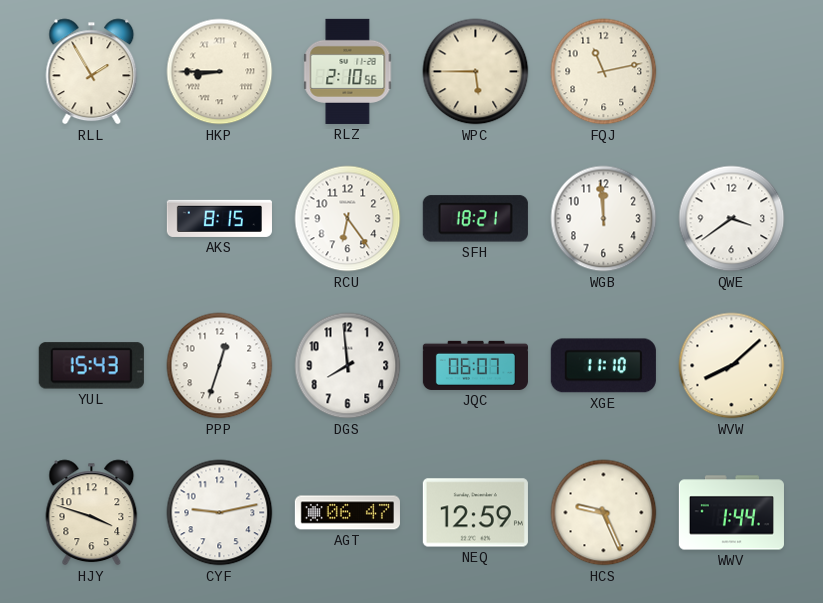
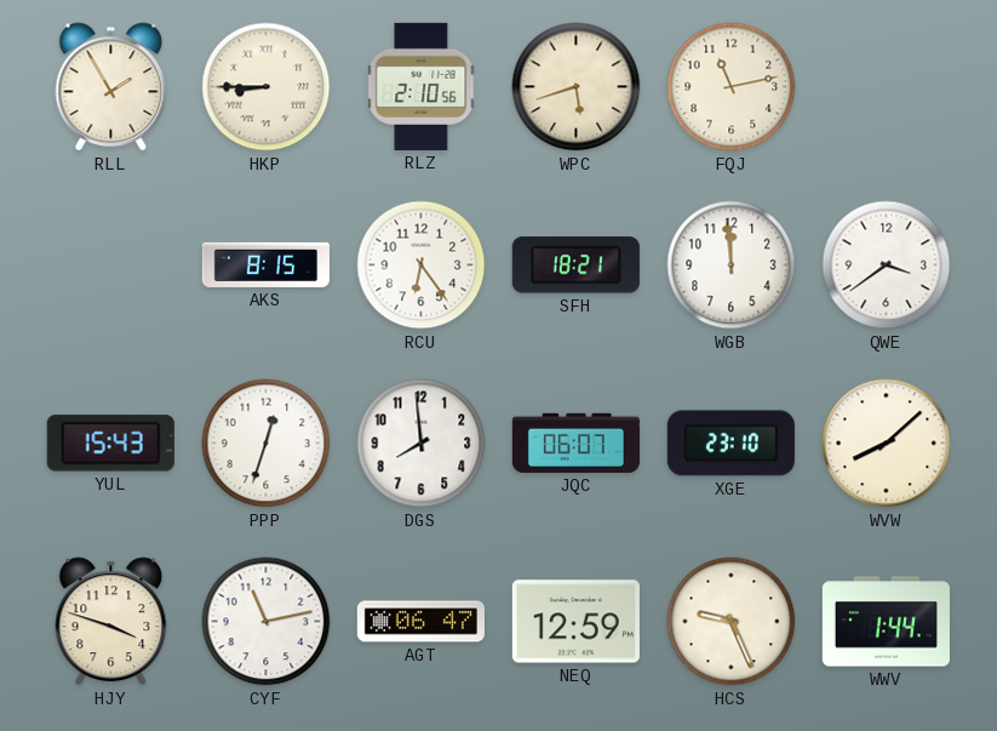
WPC: 5:45 -> 5:42 (577, 87)
XGE: 11:10 -> 23:10 (730, 444)
CYF: 9:13 -> 11:13 (267, 622)
